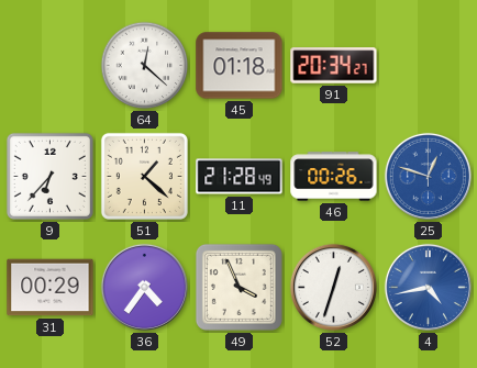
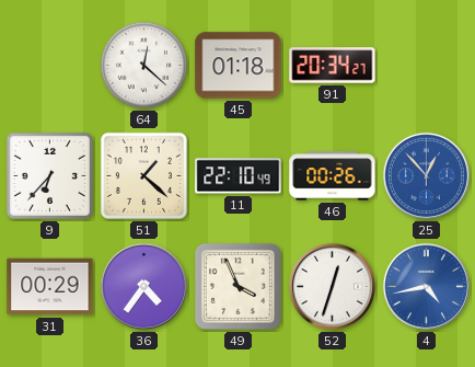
11: 21:28 -> 22:10 (239, 176)
25: 12:48 -> 12:53 (426, 175)
